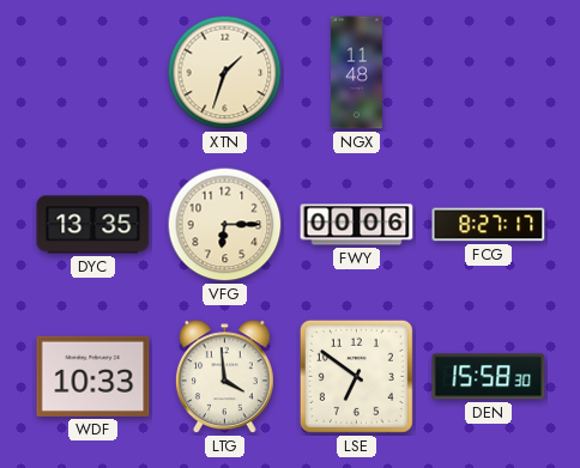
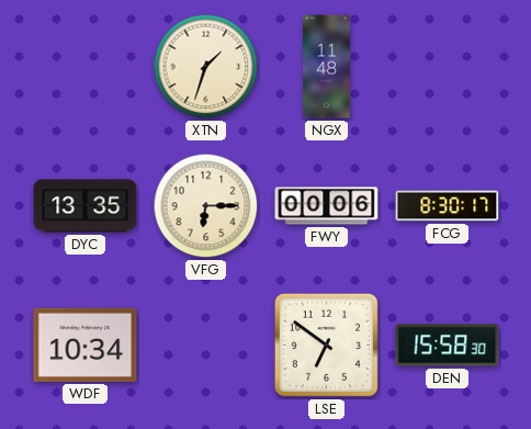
FCG: 8:27 -> 8:30 (448, 206)
WDF: 10:33 -> 10:34 (86, 345)
LTG: 3:59 -> none (224, 377)
